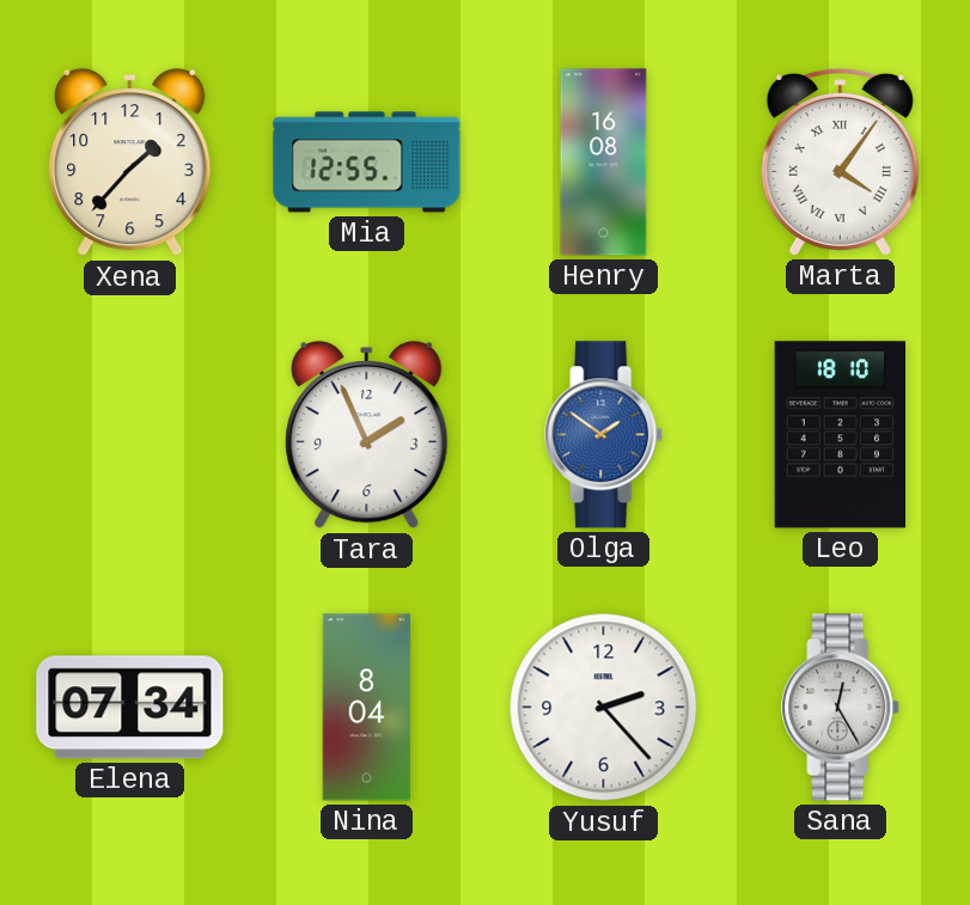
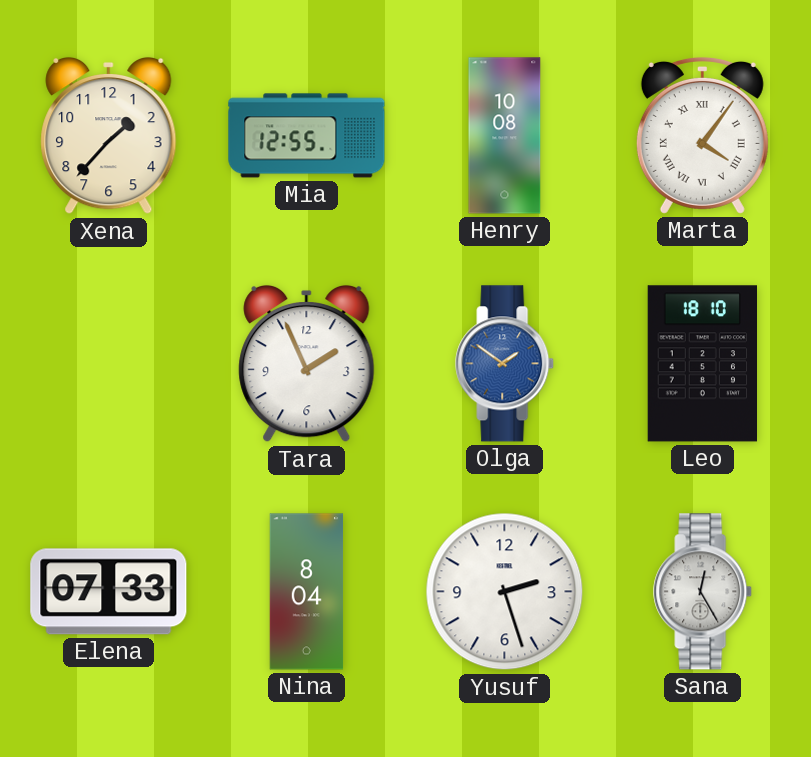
Henry: 16:08 -> 10:08 (505, 136)
Elena: 07:34 -> 07:33 (109, 592)
Yusuf: 2:23 -> 2:27 (505, 592)
